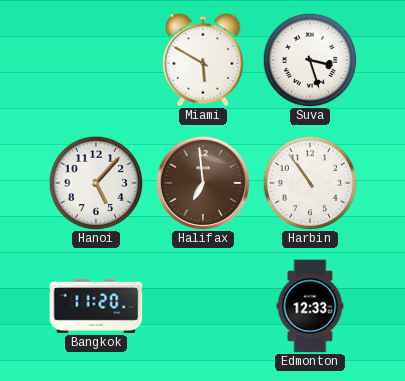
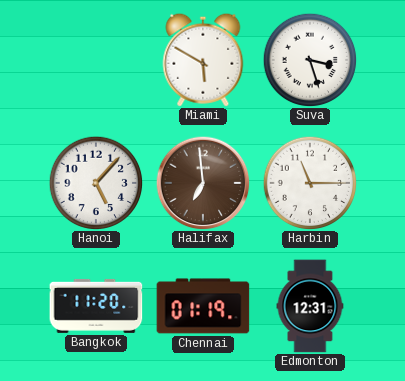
Harbin: 10:54 -> 11:15 (310, 183)
Chennai: none -> 01:19 (203, 306)
Edmonton: 12:33 -> 12:31 (310, 306)
